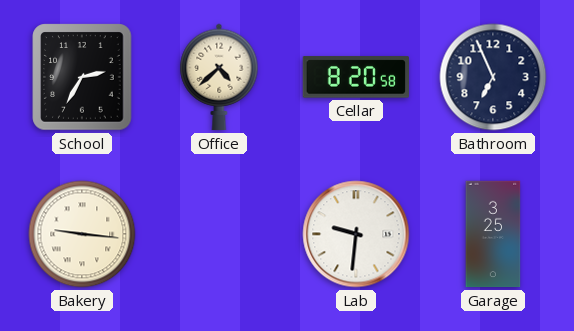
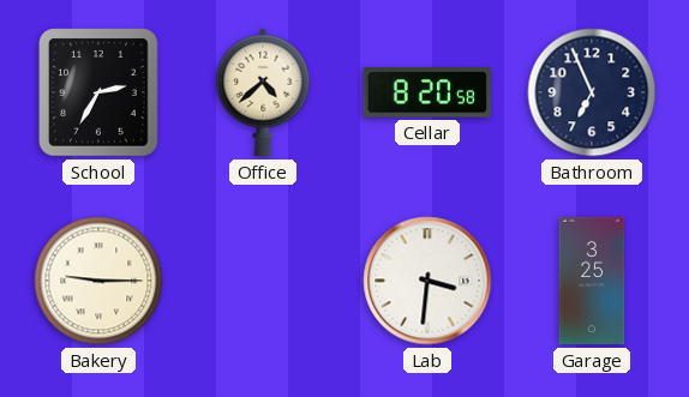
Bakery: 9:16 -> 9:15 (98, 281)
Lab: 9:31 -> 3:31 (427, 281)
